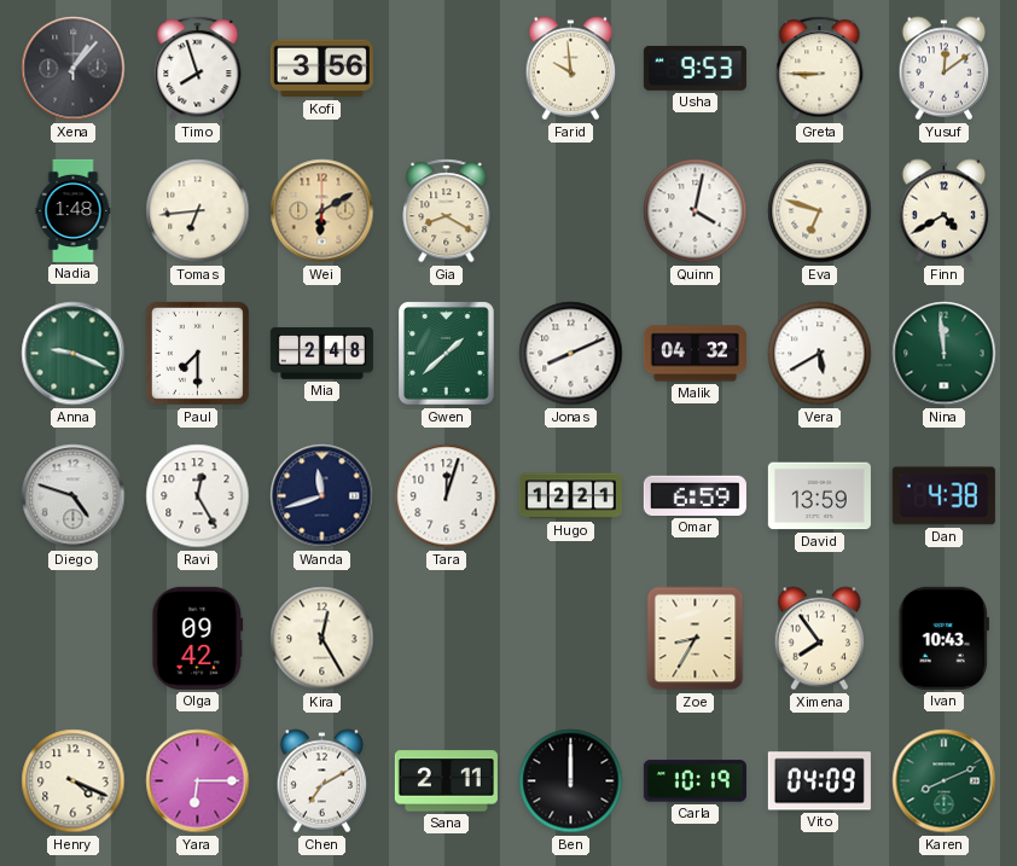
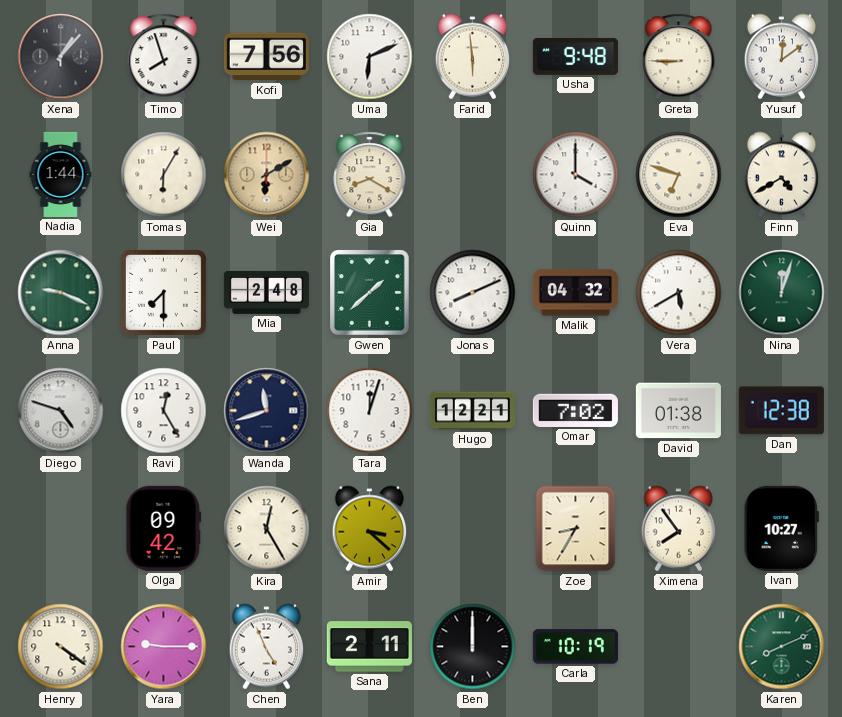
Kofi: 3:56 -> 7:56 (266, 57)
Uma: none -> 6:11 (370, 57)
Farid: 9:59 -> 5:59 (473, 57)
Usha: 9:53 -> 9:48 (575, 56)
Nadia: 1:48 -> 1:44 (61, 174)
Tomas: 6:44 -> 6:05 (164, 175)
Quinn: 4:02 -> 4:00 (576, 175)
Nina: 11:59 -> 12:03 (782, 293)
Omar: 6:59 -> 7:02 (575, 410)
David: 13:59 -> 01:38 (678, 411)
Dan: 4:38 -> 12:38 (781, 411)
Amir: none -> 3:22 (370, 529)
Ivan: 10:43 -> 10:27 (781, 528)
Henry: 4:19 -> 4:21 (61, 647)
Yara: 6:15 -> 9:15 (164, 647)
Chen: 7:10 -> 4:56 (267, 647)
Vito: 04:09 -> none (819, 781)
